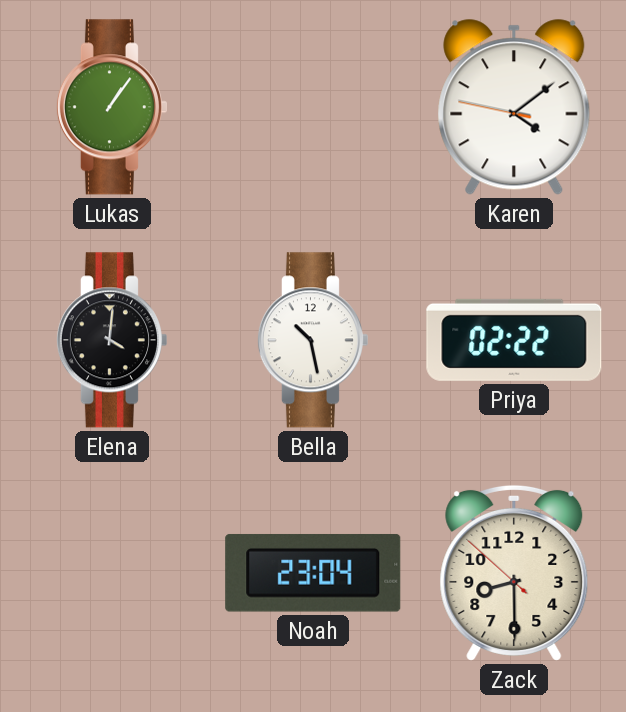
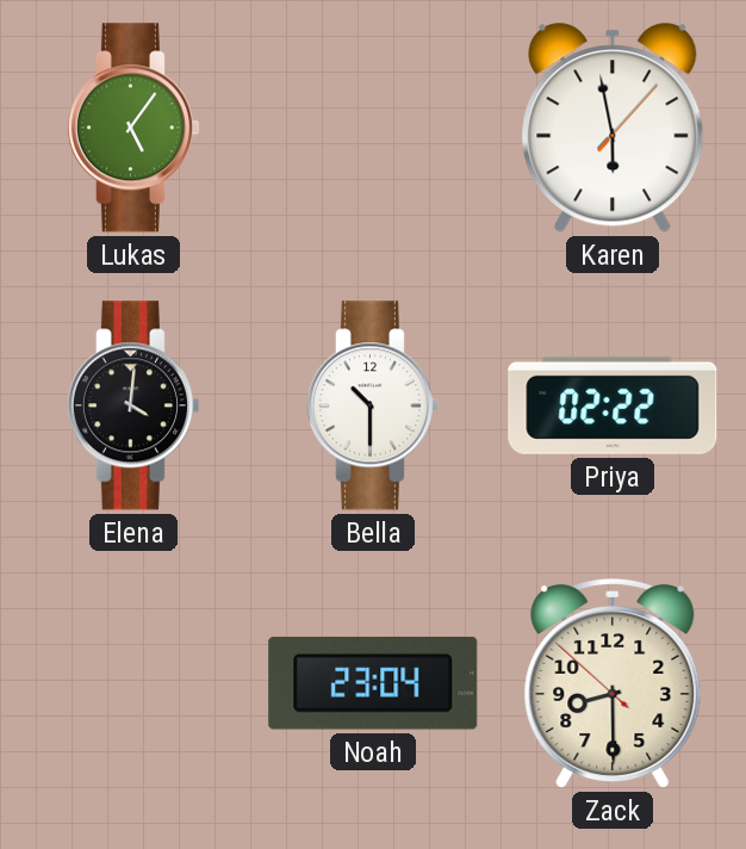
Lukas: 1:06 -> 5:06 (132, 128)
Karen: 4:08 -> 5:58 (613, 128)
Bella: 10:28 -> 10:30 (372, 405)
